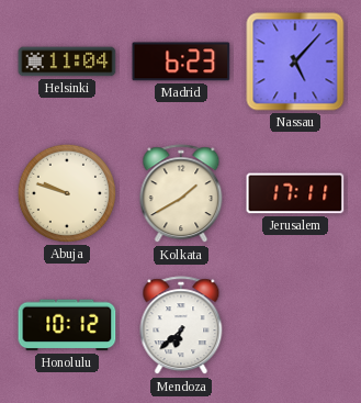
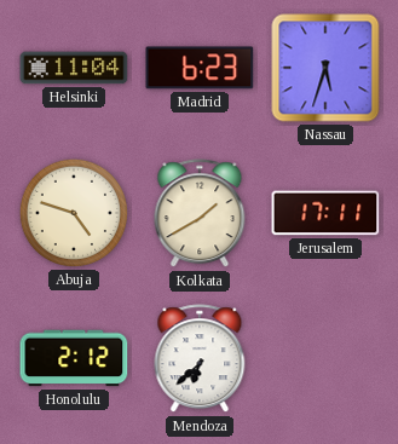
Nassau: 5:07 -> 5:33 (325, 68)
Abuja: 9:48 -> 4:48 (74, 213)
Honolulu: 10:12 -> 2:12 (74, 358)
